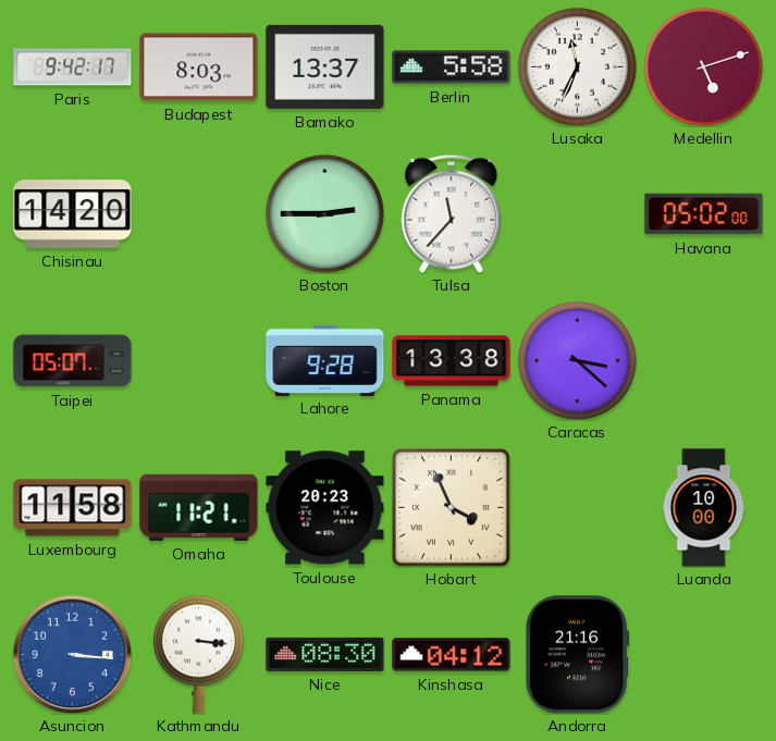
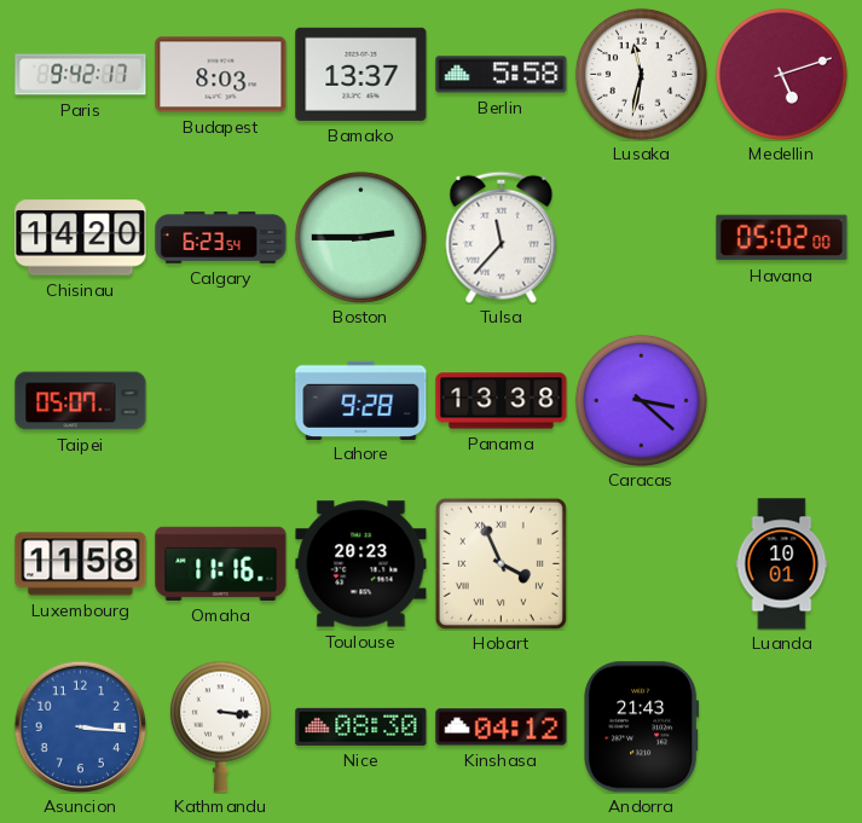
Lusaka: 11:34 -> 11:32 (641, 74)
Calgary: none -> 6:23 (221, 238)
Omaha: 11:21 -> 11:16 (221, 563)
Luanda: 10:00 -> 10:01 (782, 564)
Andorra: 21:16 -> 21:43 (642, 728)
